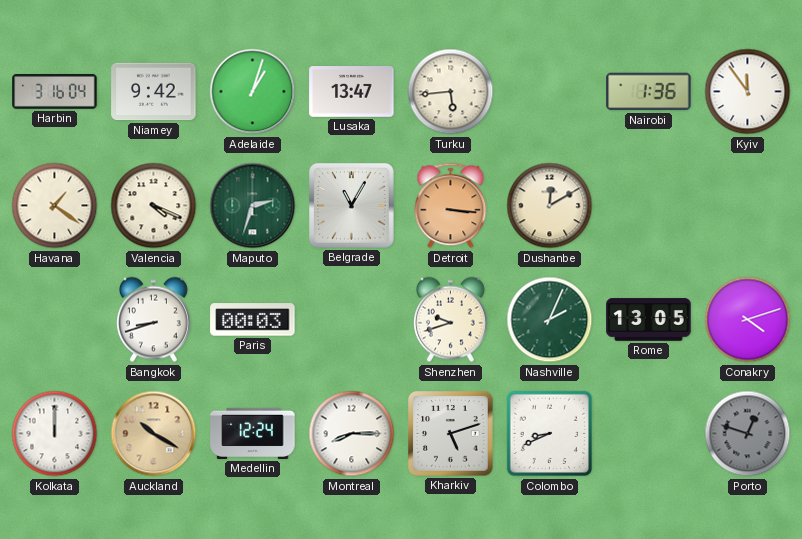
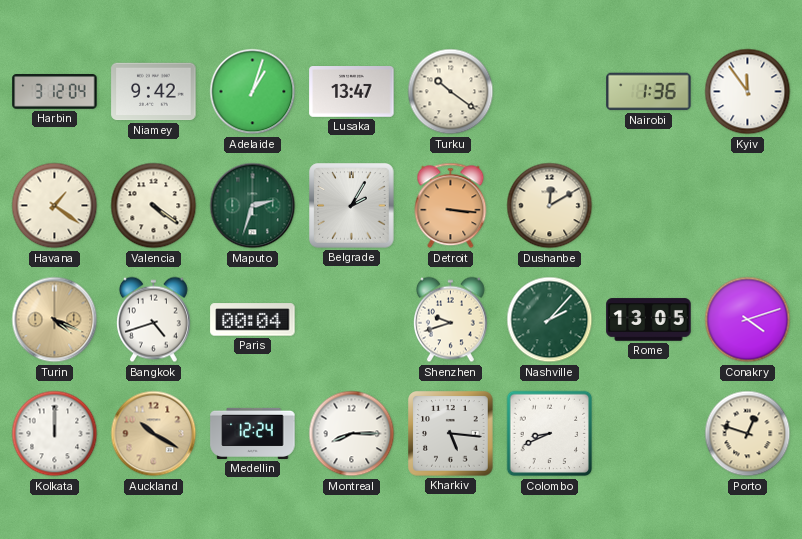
Harbin: 3:16 -> 3:12 (55, 92)
Turku: 5:44 -> 10:21 (451, 92)
Valencia: 4:19 -> 4:21 (154, 206)
Belgrade: 11:05 -> 2:05 (352, 206)
Turin: none -> 4:19 (55, 320)
Bangkok: 8:42 -> 4:42 (153, 320)
Paris: 00:03 -> 00:04 (253, 320)
Nashville: 2:04 -> 2:07 (550, 320)
Kharkiv: 5:12 -> 5:16 (451, 434)
Porto dial: grey -> cream (748, 434)
